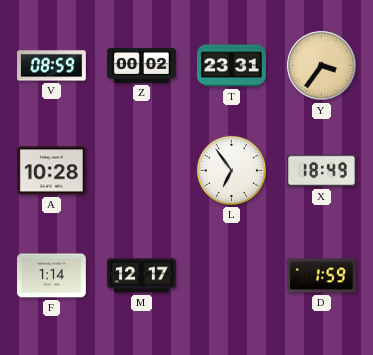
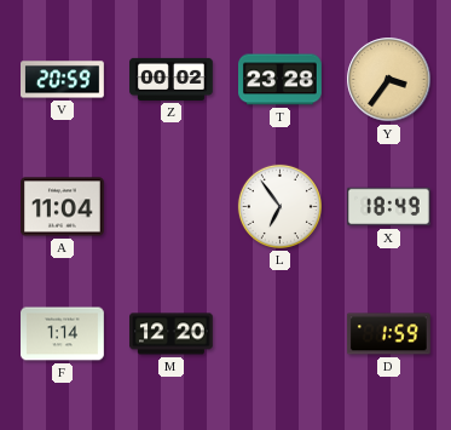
V: 08:59 -> 20:59 (63, 80)
T: 23:31 -> 23:28 (281, 80)
A: 10:28 -> 11:04 (63, 207)
M: 12:17 -> 12:20 (172, 334)
